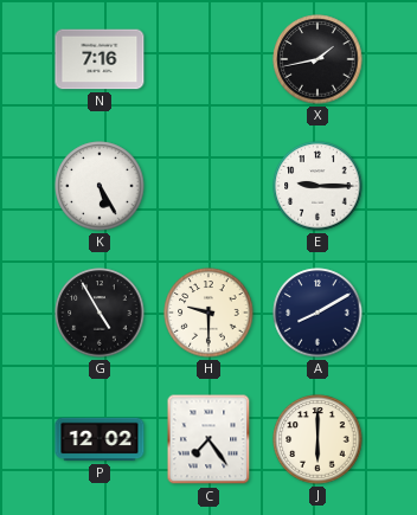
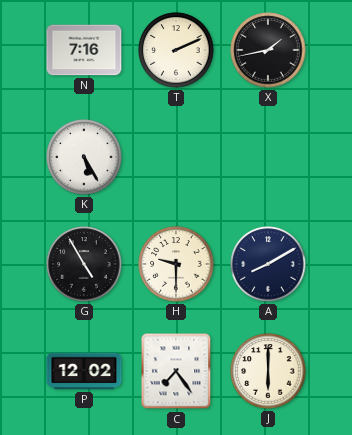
T: none -> 2:11 (176, 50)
E: 9:15 -> none (317, 186)
